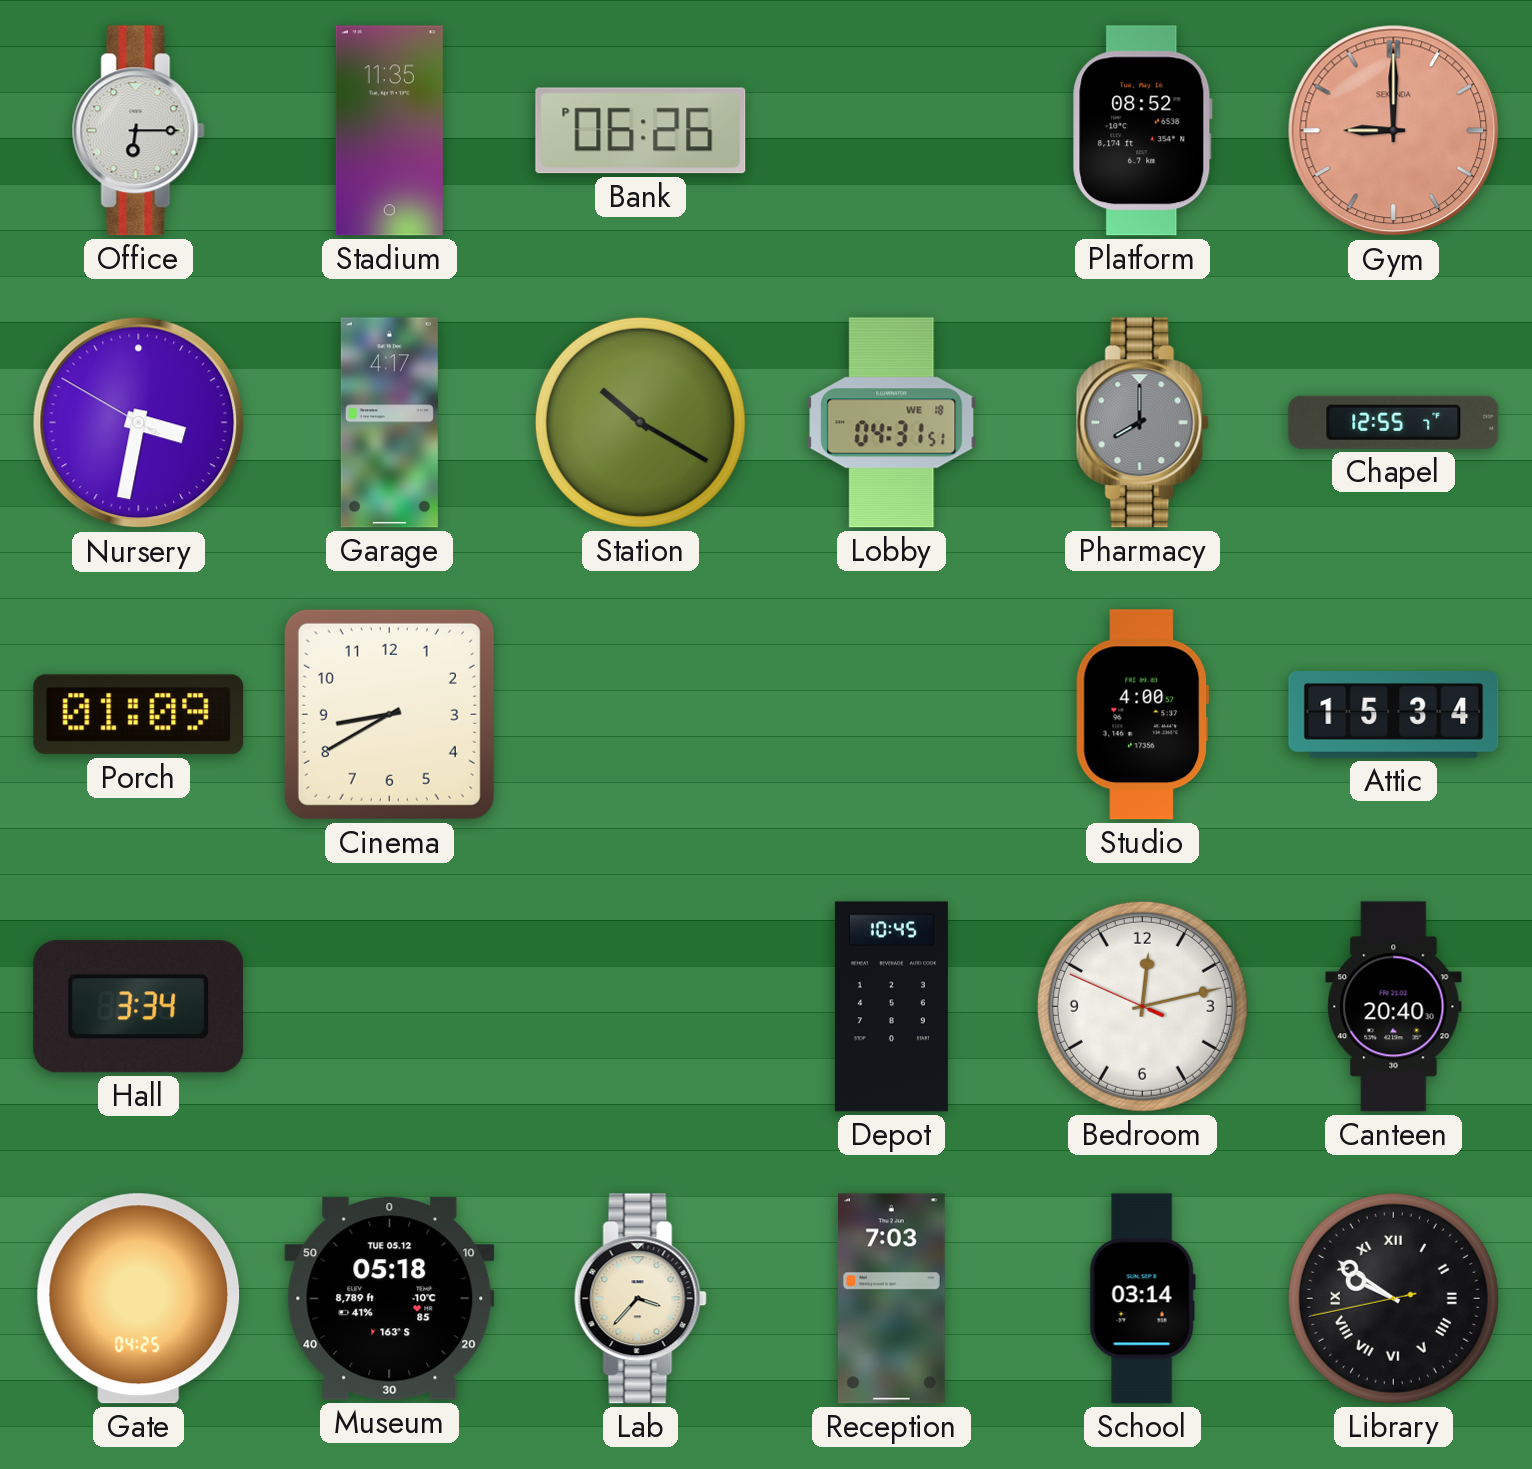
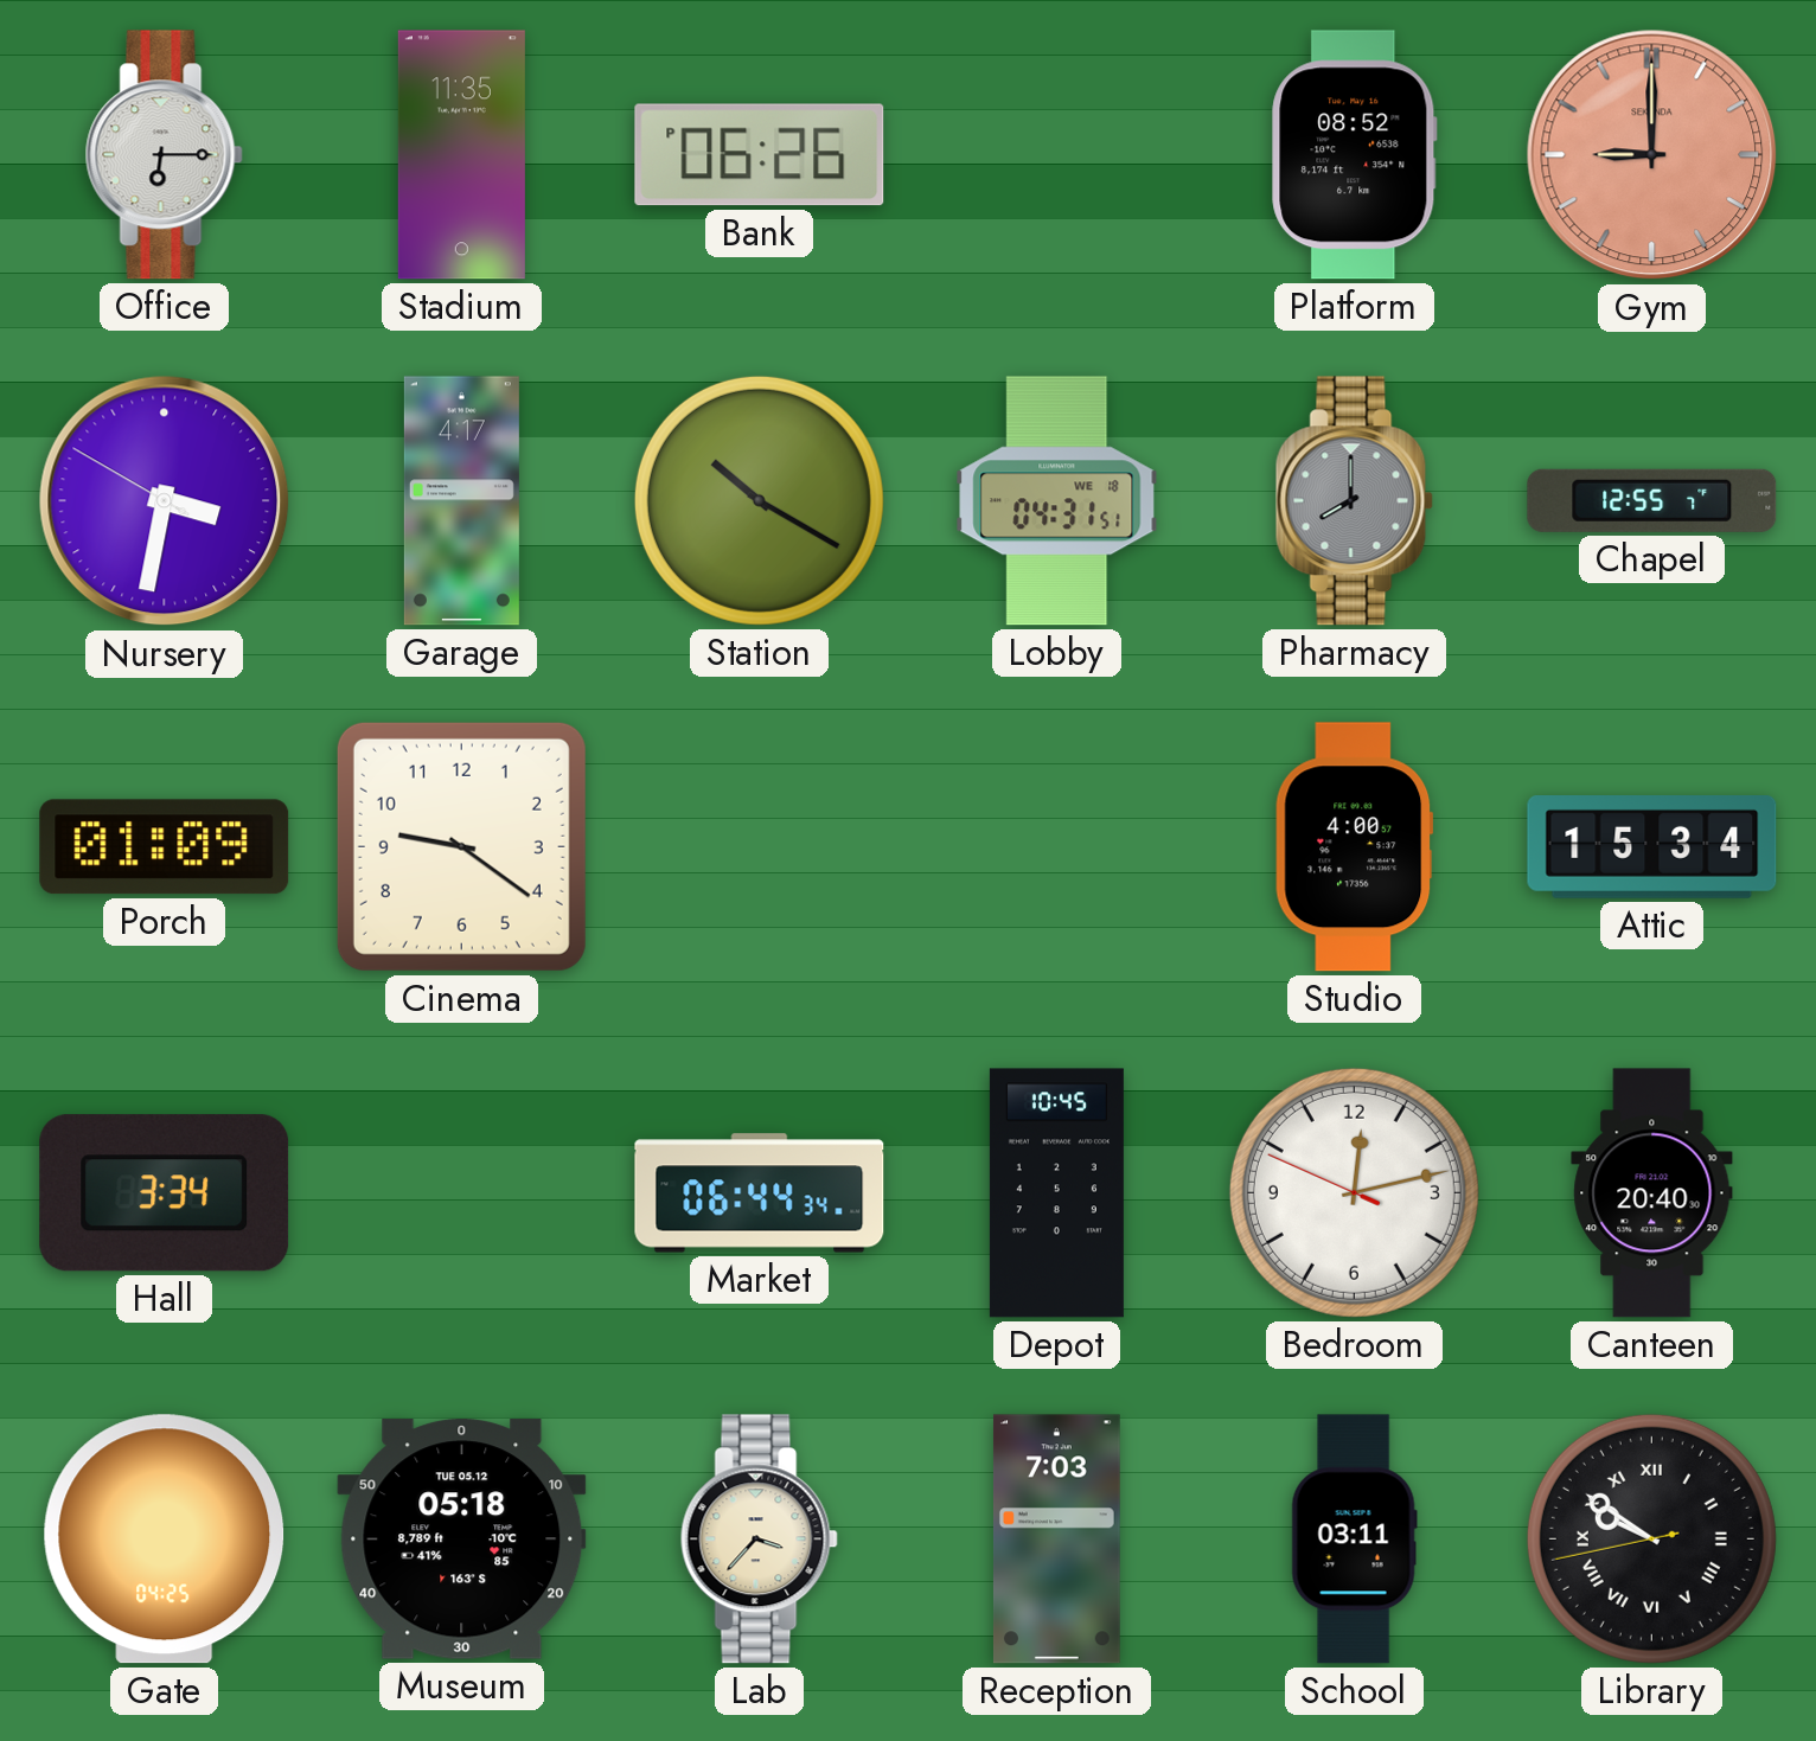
Cinema: 8:40 -> 9:21 (461, 846)
Market: none -> 06:44 (760, 1193)
School: 03:14 -> 03:11 (1354, 1540)
